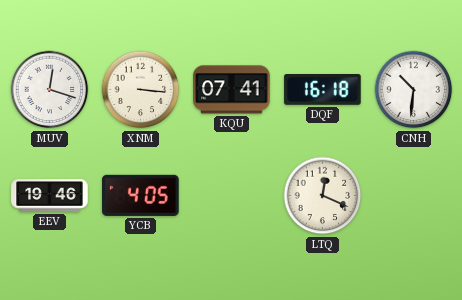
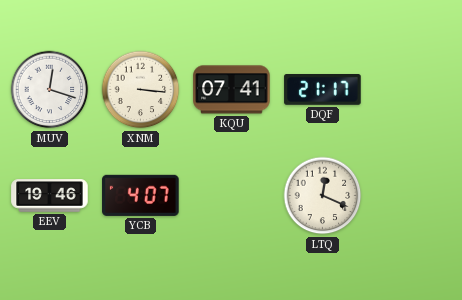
DQF: 16:18 -> 21:17 (323, 90)
CNH: 10:31 -> none (414, 90)
YCB: 4:05 -> 4:07 (141, 195)
